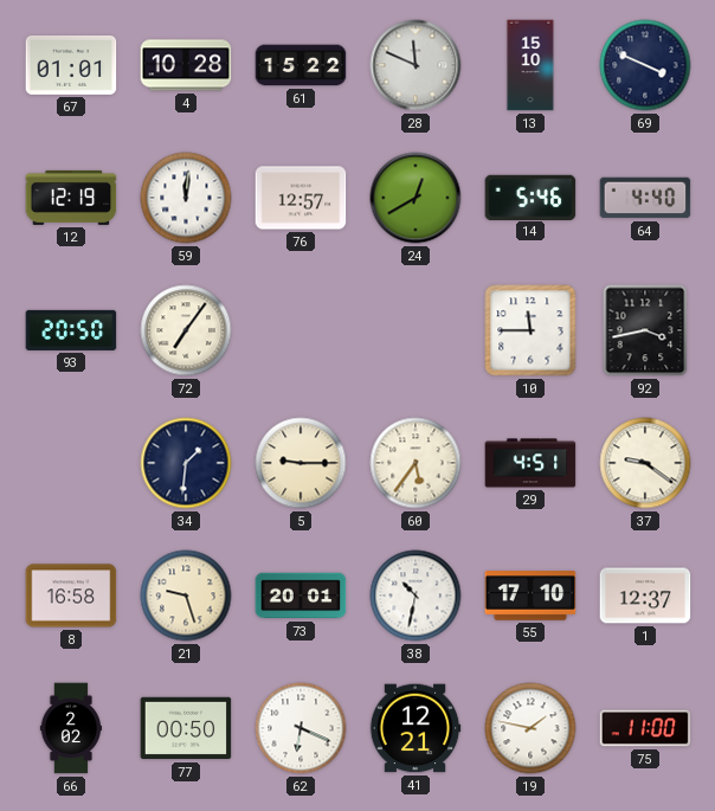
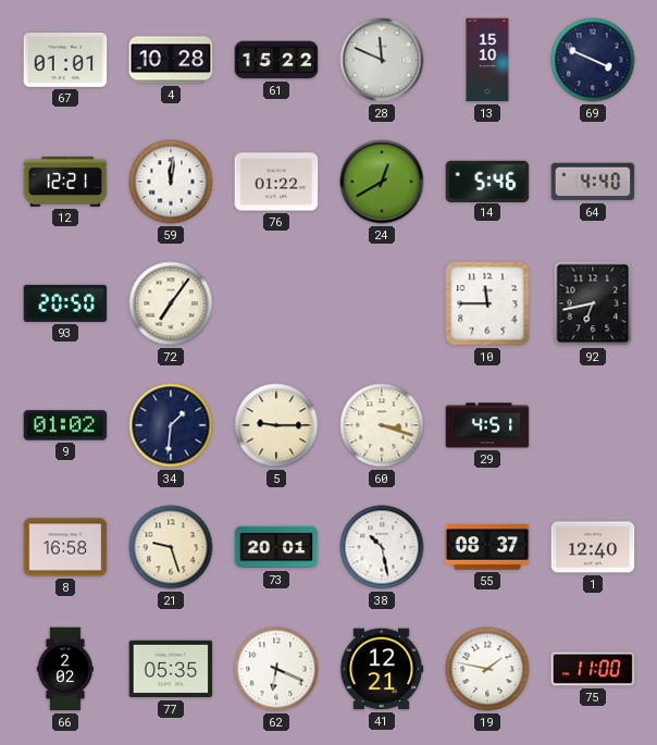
12: 12:19 -> 12:21 (65, 182)
76: 12:57 -> 01:22 (276, 182)
92: 3:43 -> 6:43 (593, 303)
9: none -> 01:02 (65, 425)
60: 5:36 -> 3:18 (382, 425)
37: 9:21 -> none (645, 463)
38: 10:32 -> 10:28 (382, 547)
55: 17:10 -> 08:37 (487, 547)
1: 12:37 -> 12:40 (593, 547)
77: 00:50 -> 05:35 (171, 669)
